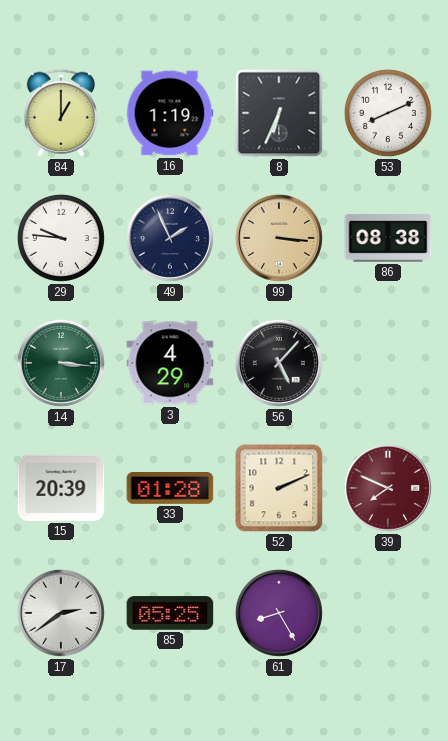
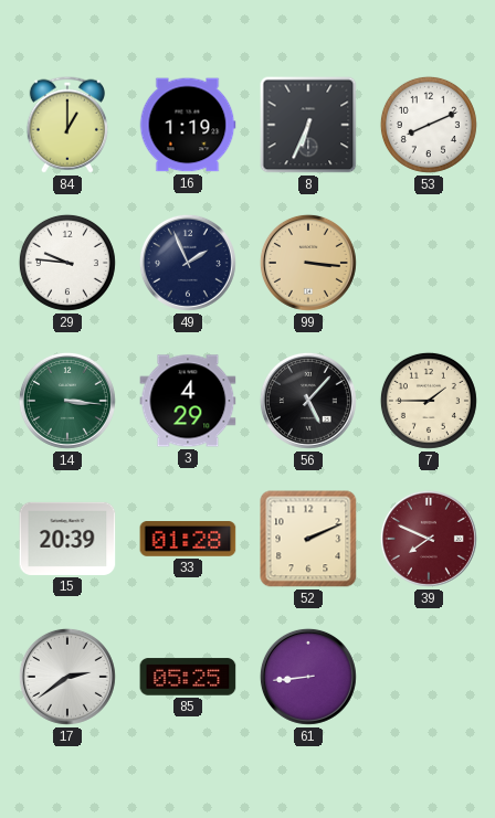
86: 08:38 -> none (388, 238)
7: none -> 1:45 (429, 401)
61: 8:25 -> 8:44 (308, 677)
